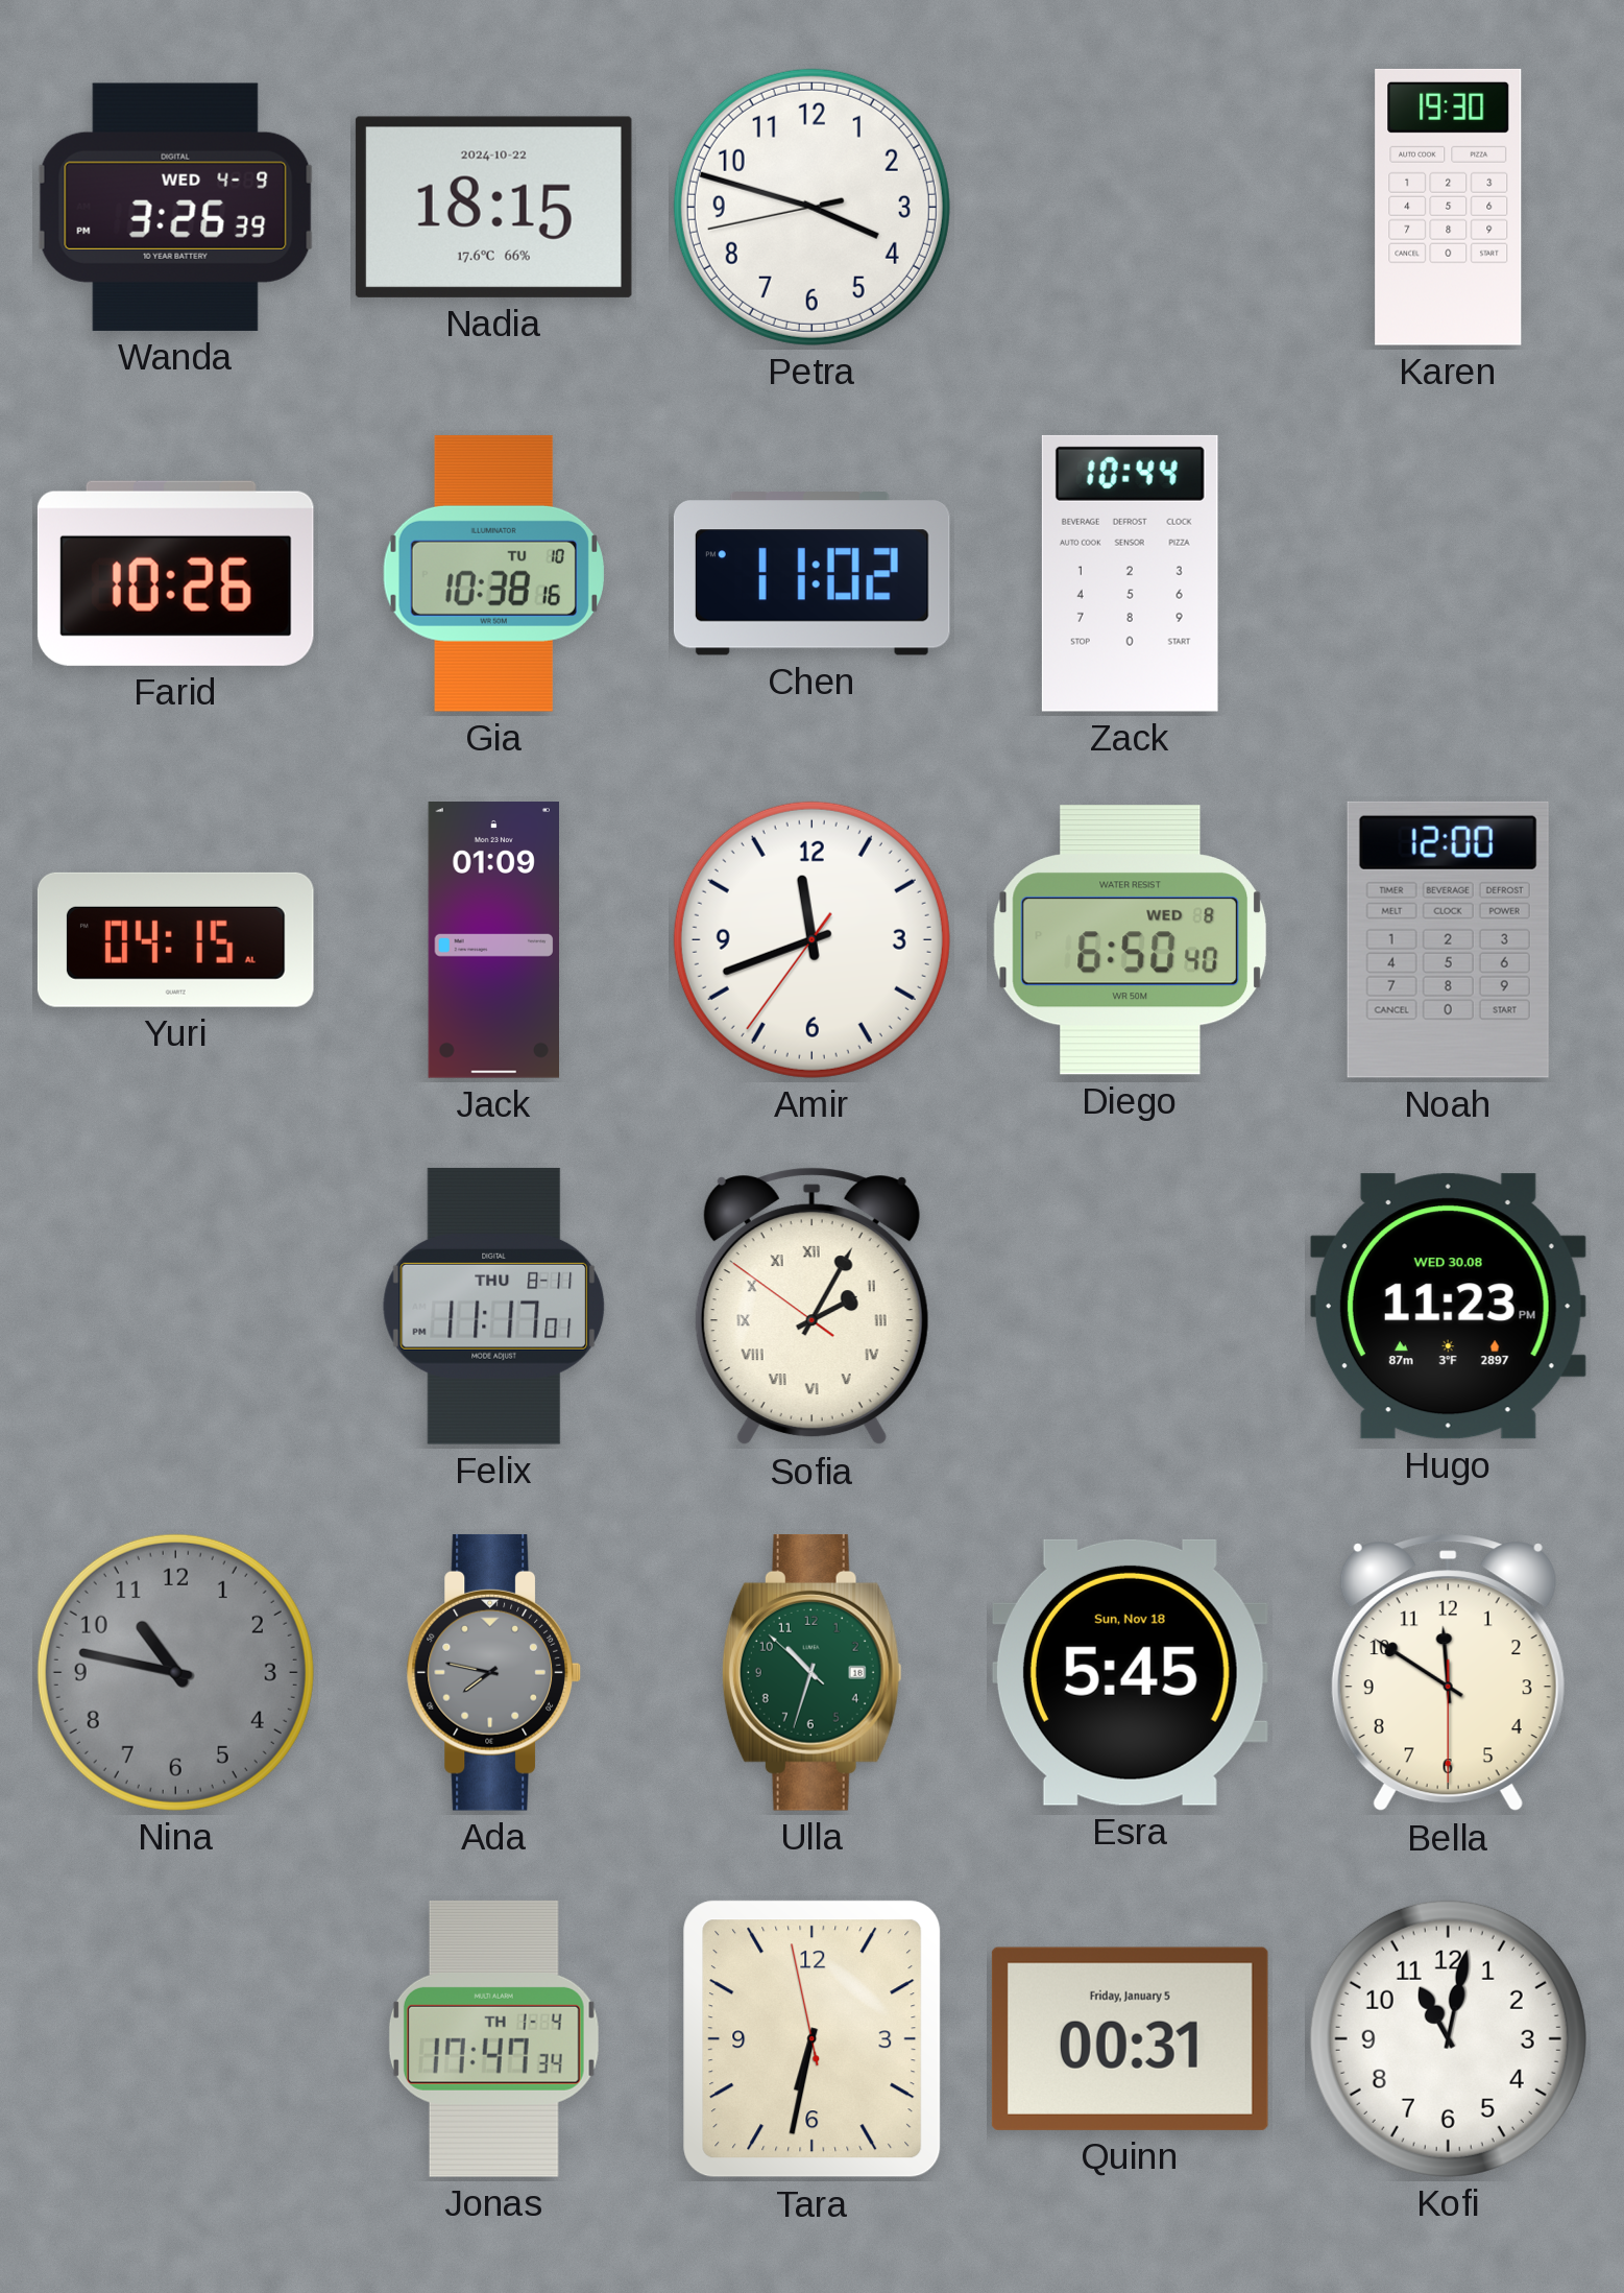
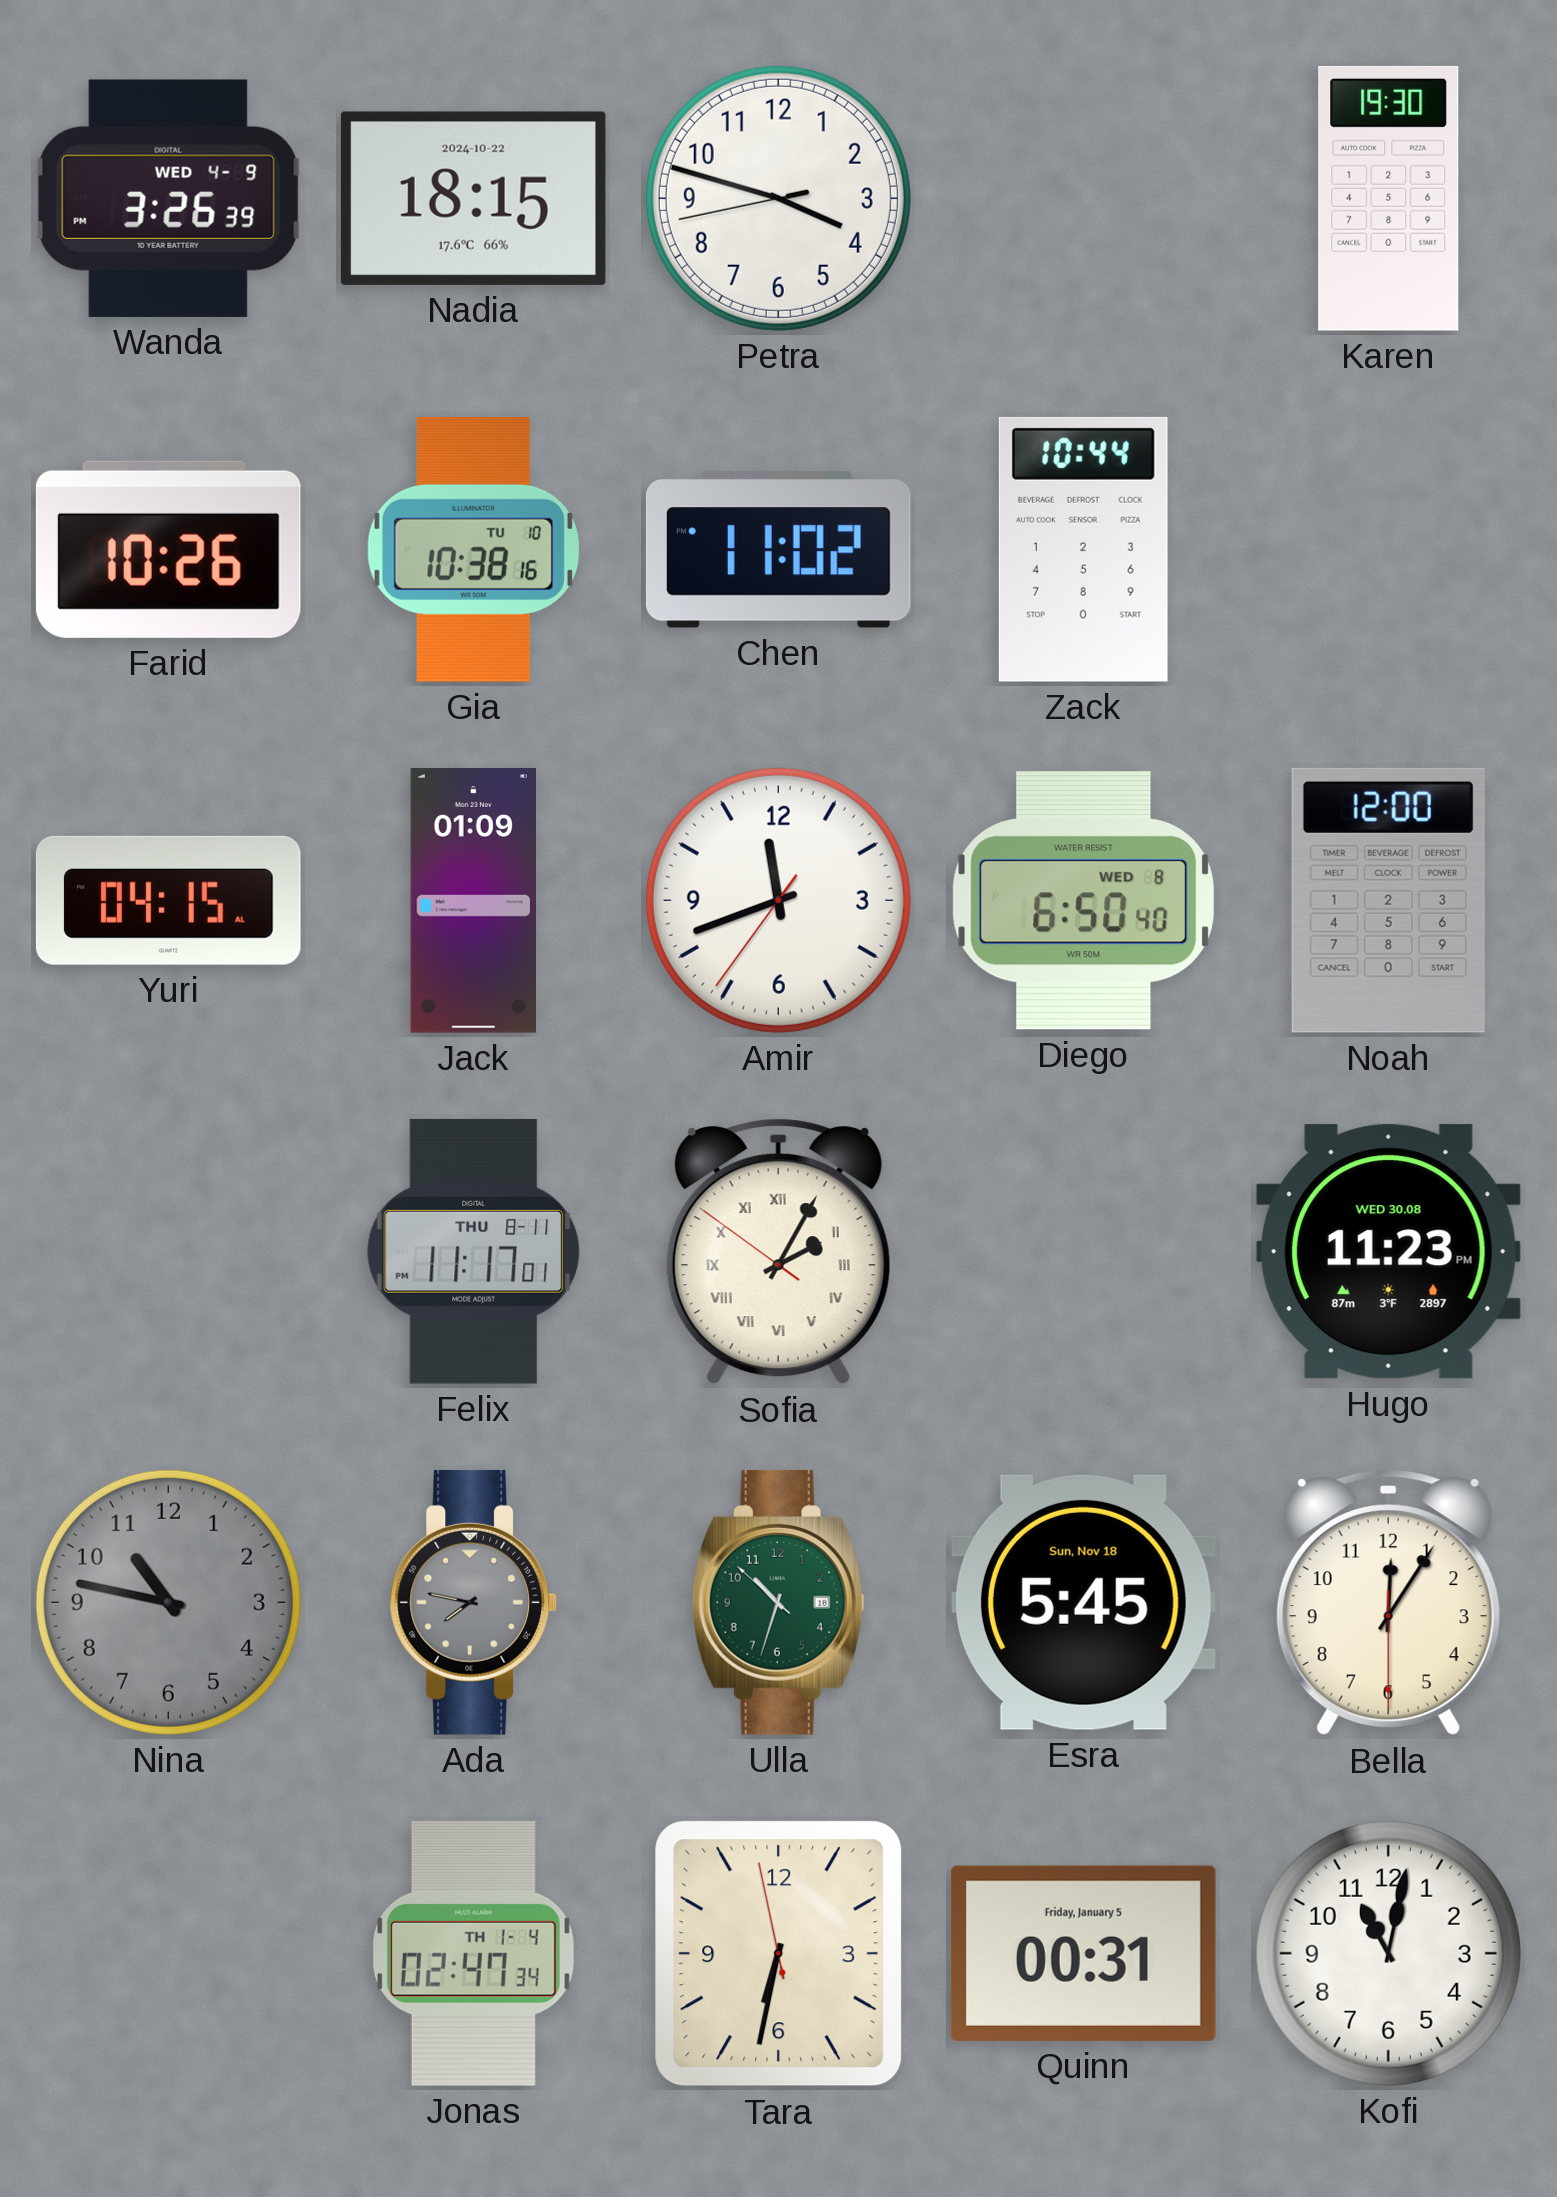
Bella: 11:50 -> 12:05 (1388, 1603)
Jonas: 17:47 -> 02:47 (473, 1953)
